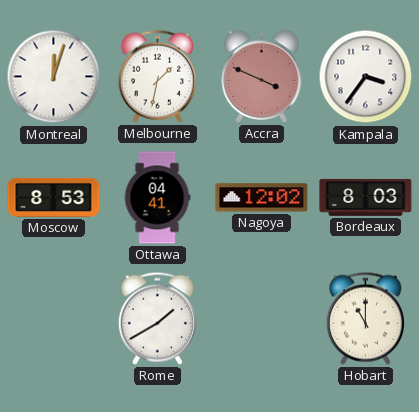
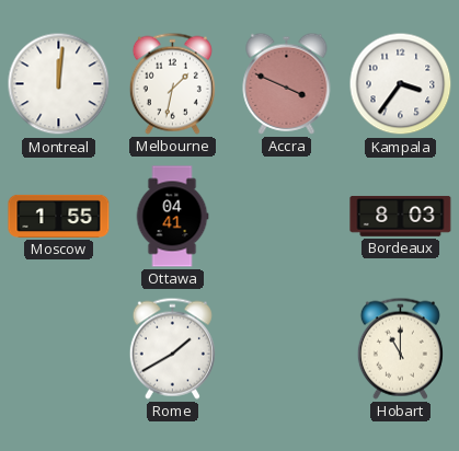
Montreal: 12:03 -> 12:01 (59, 84)
Moscow: 8:53 -> 1:55 (59, 216)
Nagoya: 12:02 -> none (262, 198)
